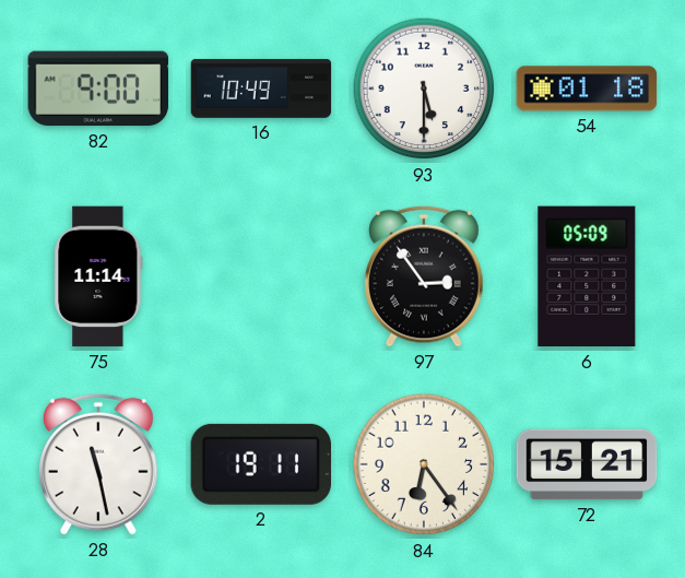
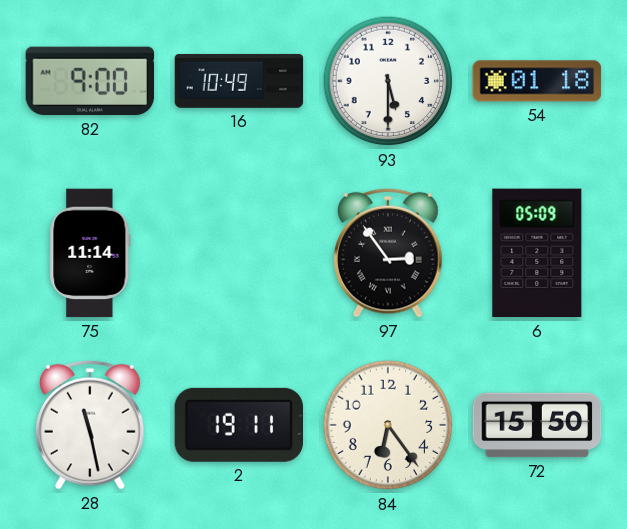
72: 15:21 -> 15:50 (537, 425)
